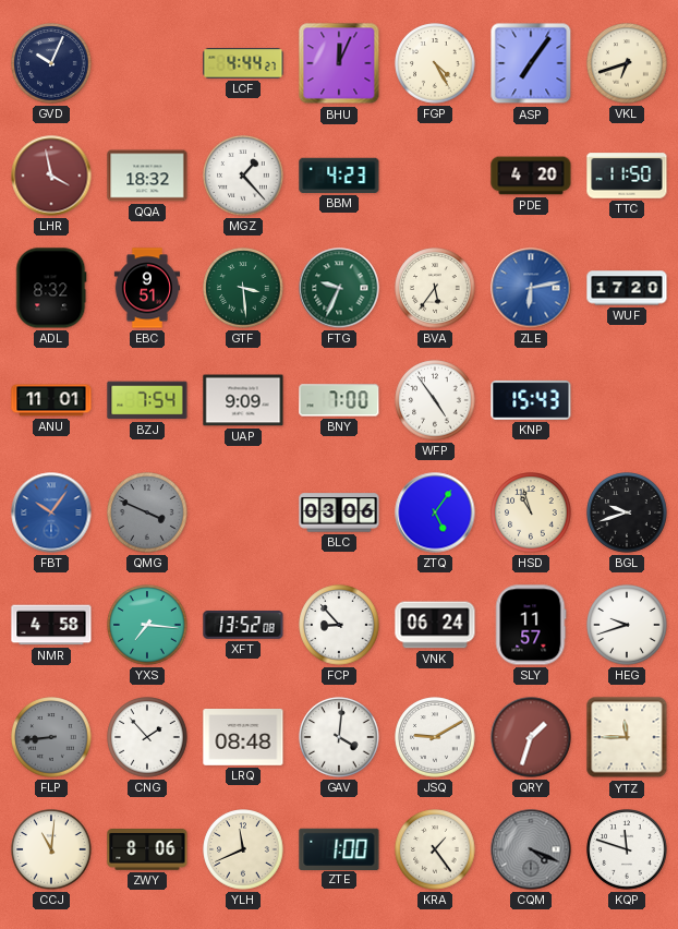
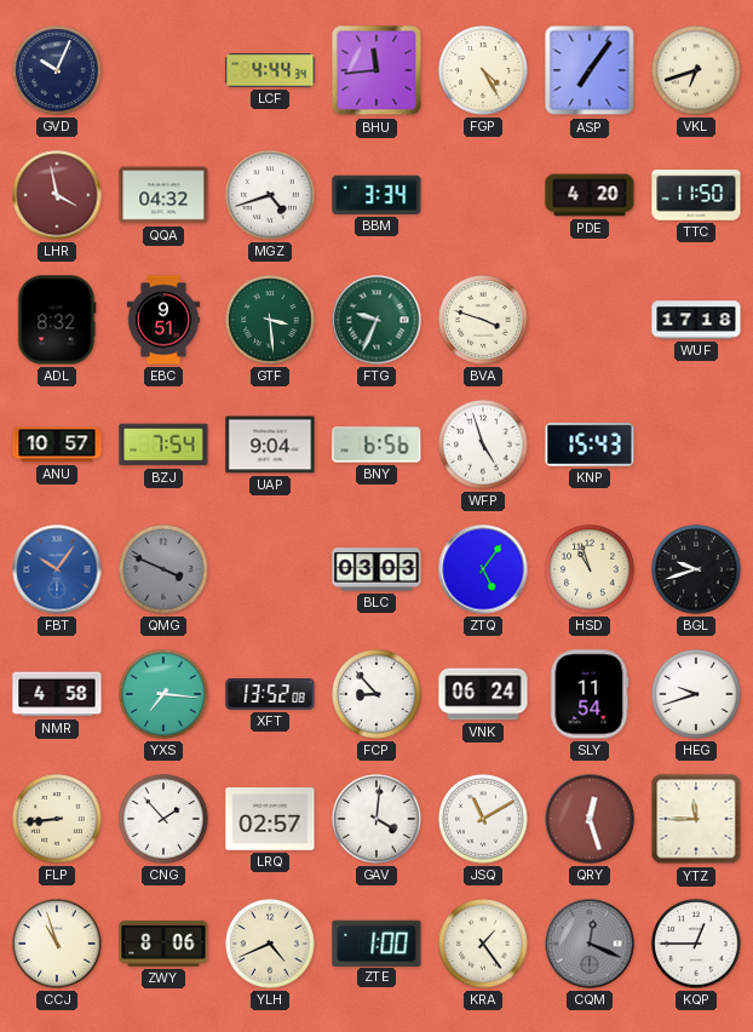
LCF: 4:44:27 -> 4:44:34 (270, 70)
BHU: 12:04 -> 11:44 (376, 70)
QQA: 18:32 -> 04:32 (163, 195)
MGZ: 1:23 -> 4:42 (270, 195)
BBM: 4:23 -> 3:34 (376, 195)
BVA: 5:36 -> 3:48 (483, 320)
ZLE: 6:13 -> none (531, 288)
WUF: 17:20 -> 17:18 (696, 320)
ANU: 11:01 -> 10:57 (57, 445)
UAP: 9:09 -> 9:04 (270, 445)
BNY: 7:00 -> 6:56 (376, 445)
WFP: 4:54 -> 4:57 (483, 445)
BLC: 03:06 -> 03:03 (376, 569)
SLY: 11:57 -> 11:54 (590, 694)
FLP dial: grey -> cream (57, 819)
LRQ: 08:48 -> 02:57 (270, 820)
JSQ: 9:10 -> 11:10 (483, 819)
QRY: 1:33 -> 12:27 (590, 819)
CCJ: 11:01 -> 10:57 (57, 944)
YLH: 11:41 -> 4:41 (270, 944)
CQM: 4:19 -> 12:19 (590, 944)
KQP: 11:48 -> 12:45 (696, 944)
